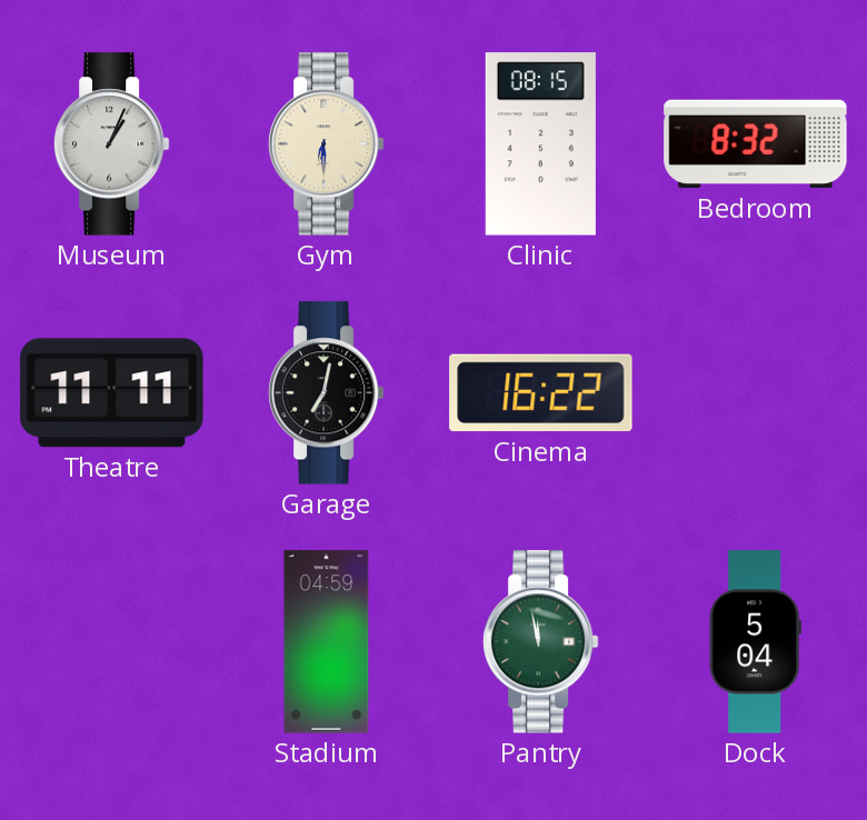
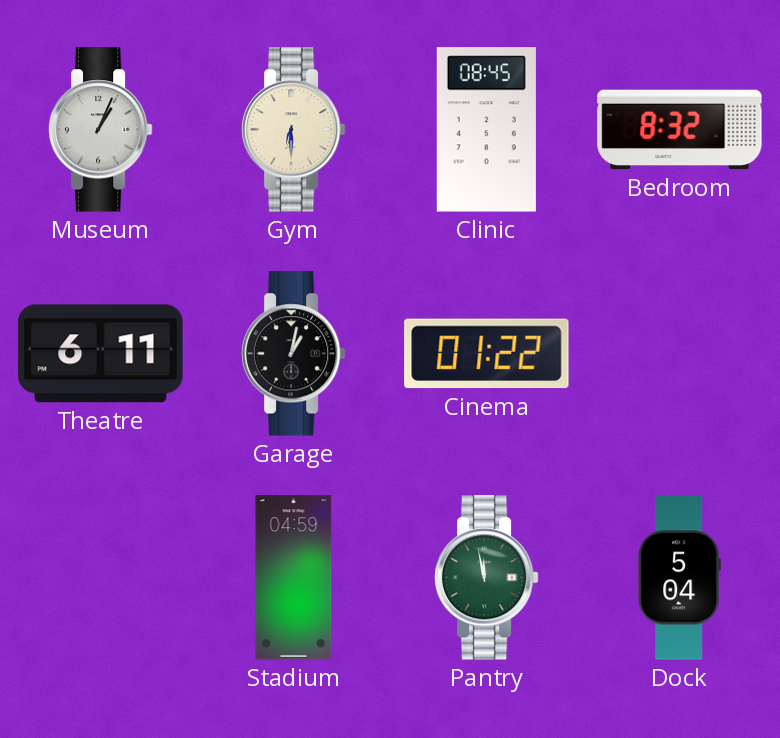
Clinic: 08:15 -> 08:45 (486, 130)
Theatre: 11:11 -> 6:11 (101, 354)
Garage: 7:02 -> 1:02 (293, 354)
Cinema: 16:22 -> 01:22 (487, 354)
